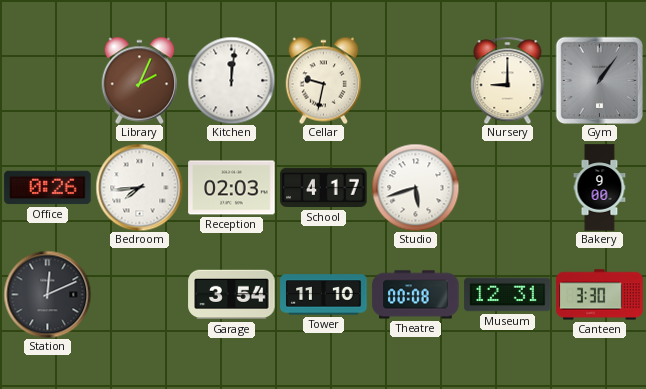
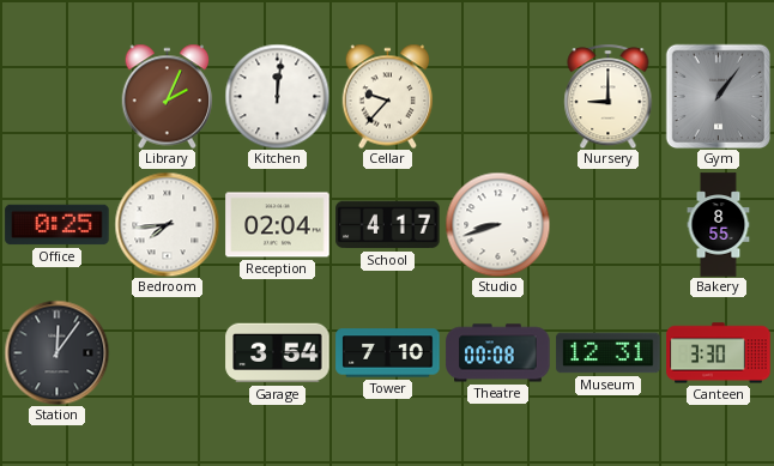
Cellar: 9:32 -> 9:37 (388, 96)
Office: 0:26 -> 0:25 (58, 225)
Reception: 02:03 -> 02:04 (278, 225)
Studio: 5:42 -> 8:42 (497, 224)
Bakery: 9:00 -> 8:55 (719, 225)
Station: 12:11 -> 12:06 (56, 352)
Tower: 11:10 -> 7:10 (388, 353)
